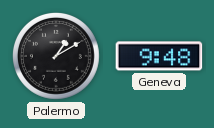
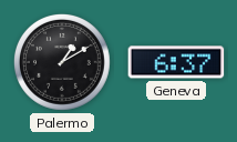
Geneva: 9:48 -> 6:37 (176, 62)
